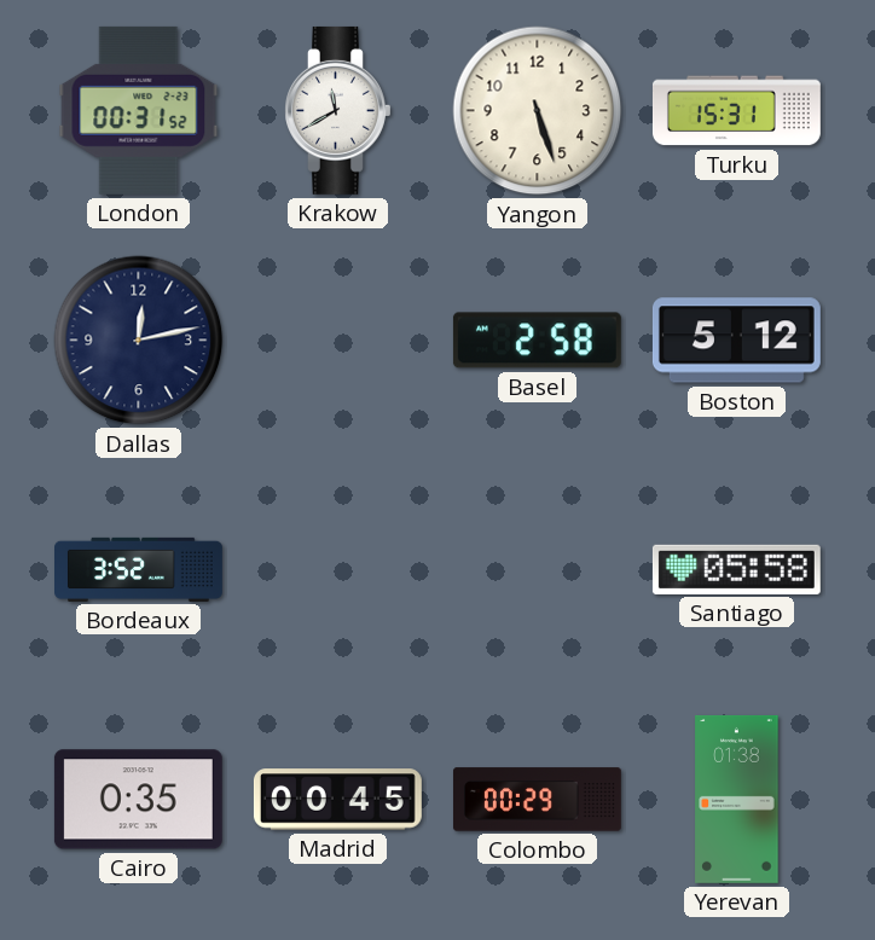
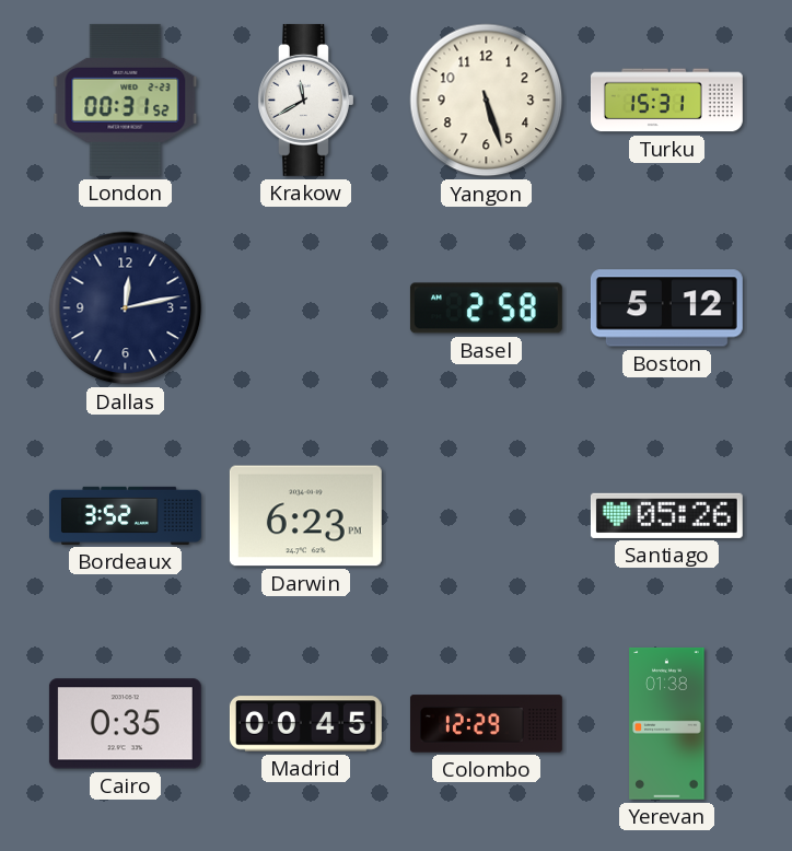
Darwin: none -> 6:23 (305, 516)
Santiago: 05:58 -> 05:26 (666, 515)
Colombo: 00:29 -> 12:29 (486, 724)
